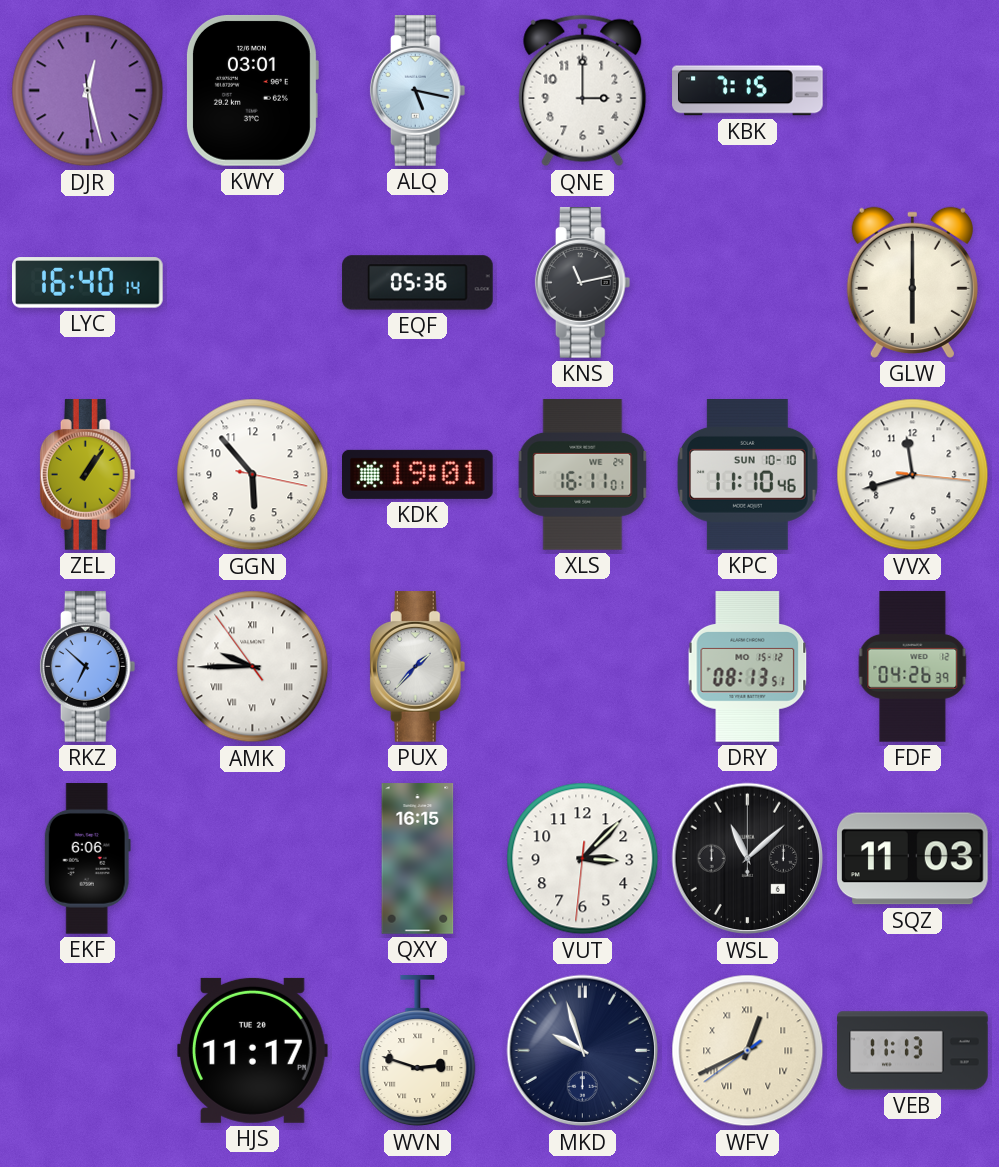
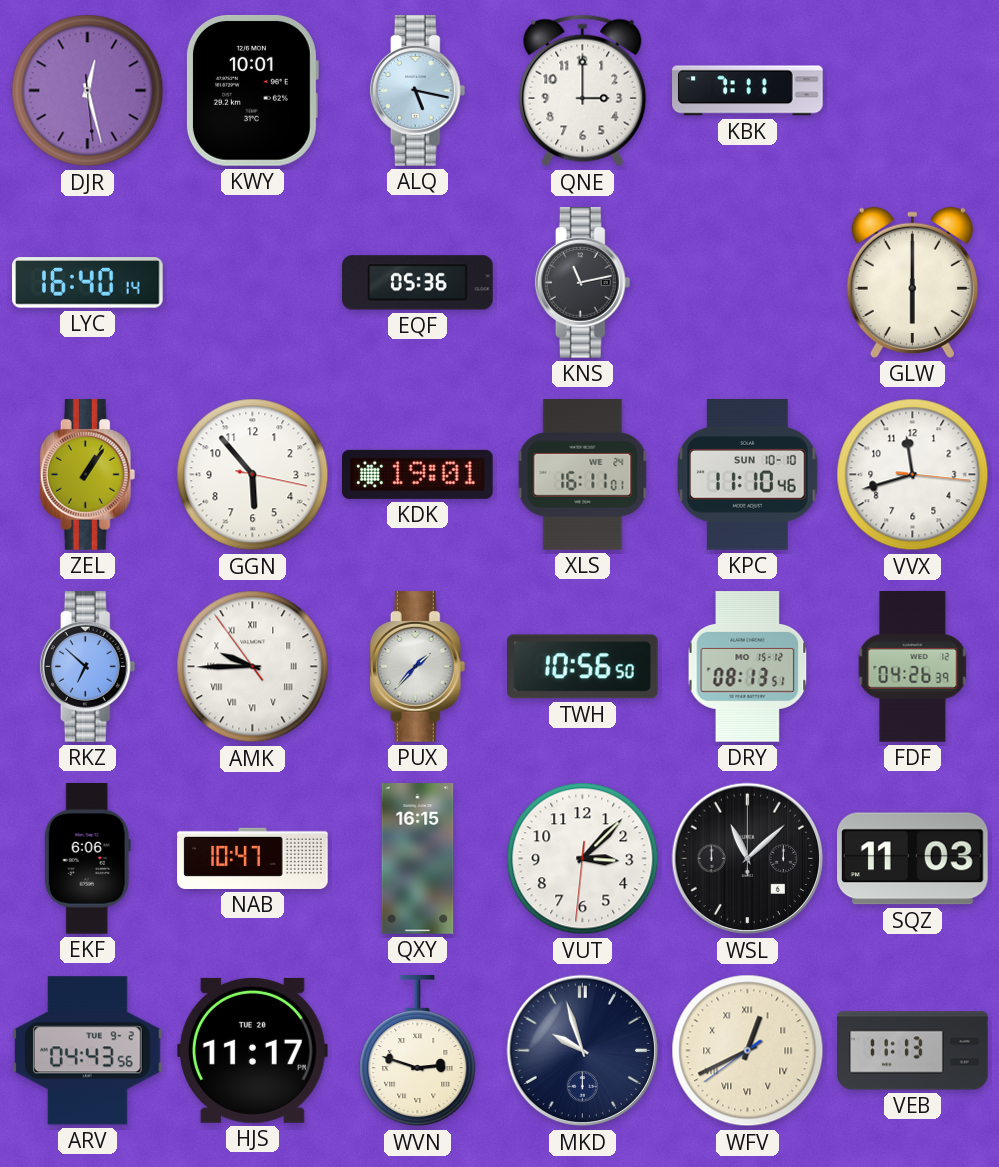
KWY: 03:01 -> 10:01 (252, 90)
KBK: 7:15 -> 7:11 (748, 91)
TWH: none -> 10:56 (582, 667)
NAB: none -> 10:47 (253, 858)
ARV: none -> 04:43 (88, 1051)
